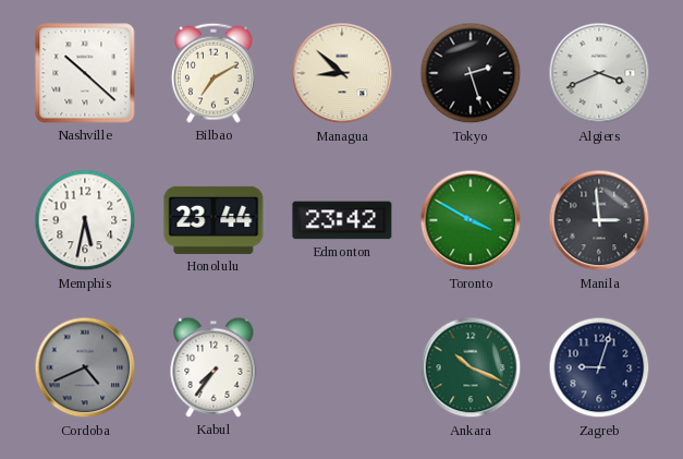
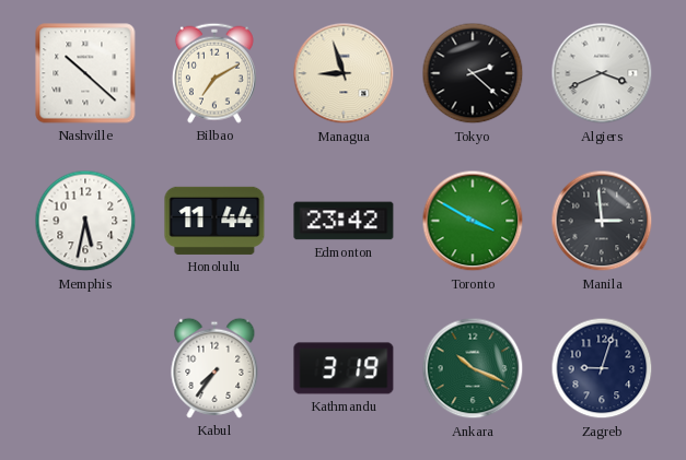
Managua: 8:52 -> 8:57 (344, 73)
Tokyo: 2:27 -> 2:22 (473, 73)
Honolulu: 23:44 -> 11:44 (214, 221)
Cordoba: 4:41 -> none (85, 367)
Kathmandu: none -> 3:19 (344, 368)
